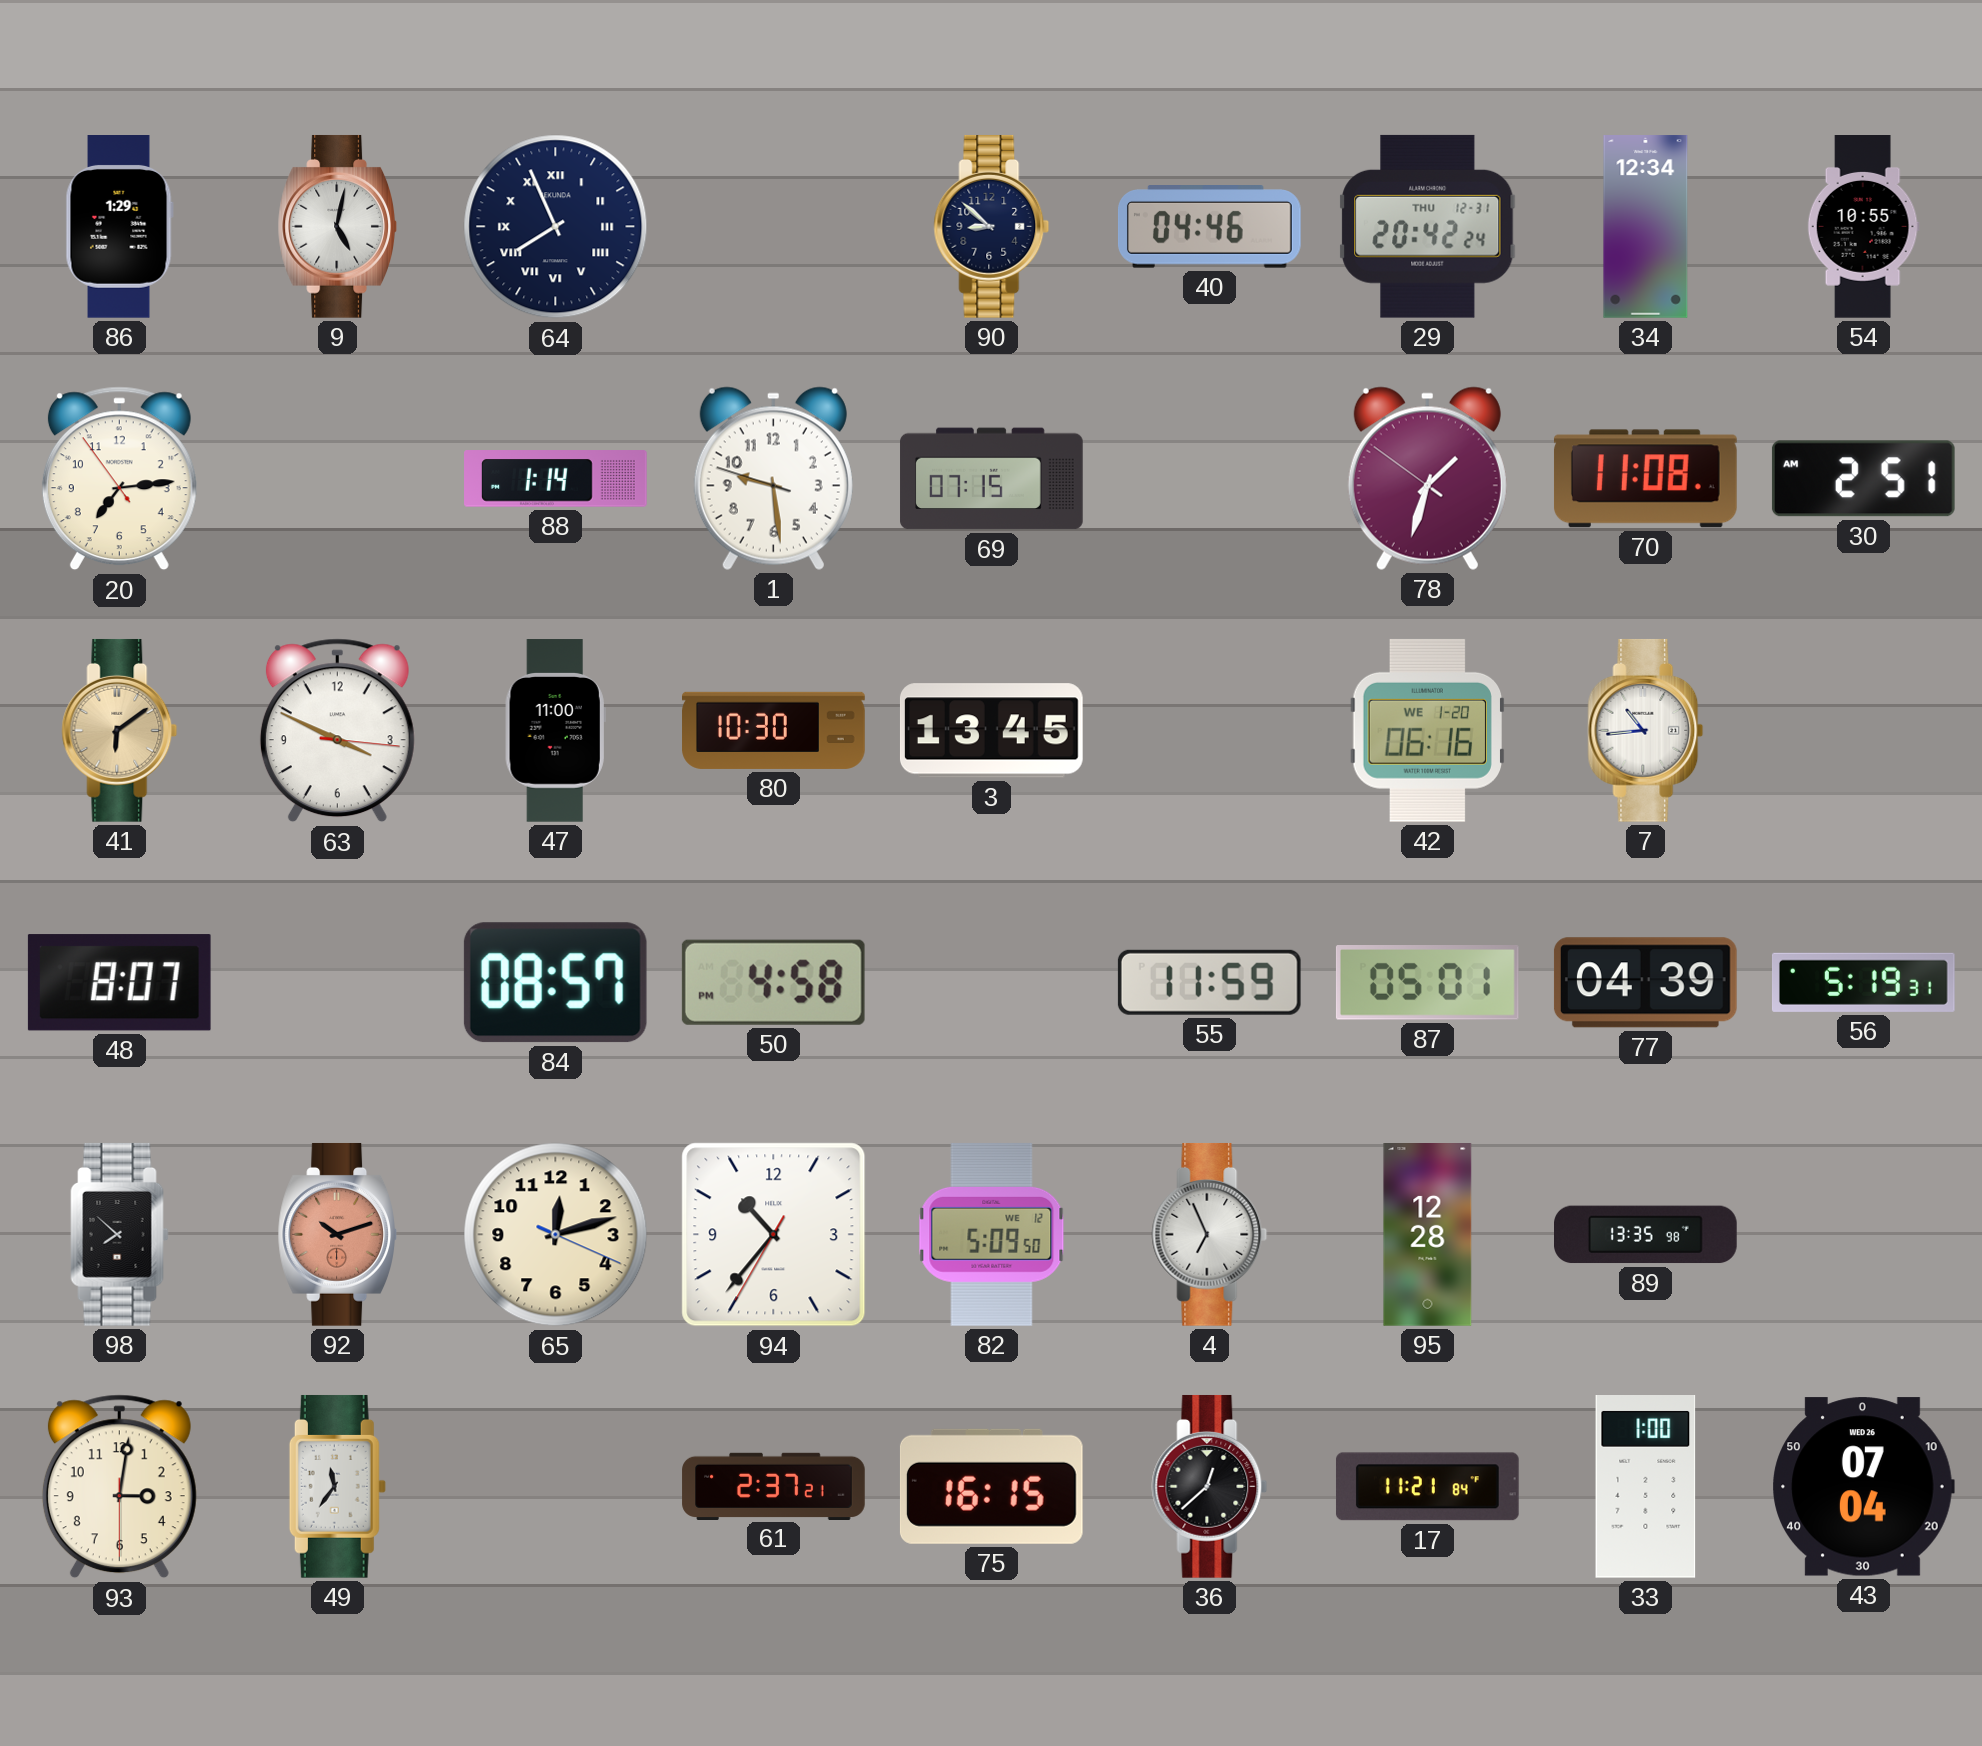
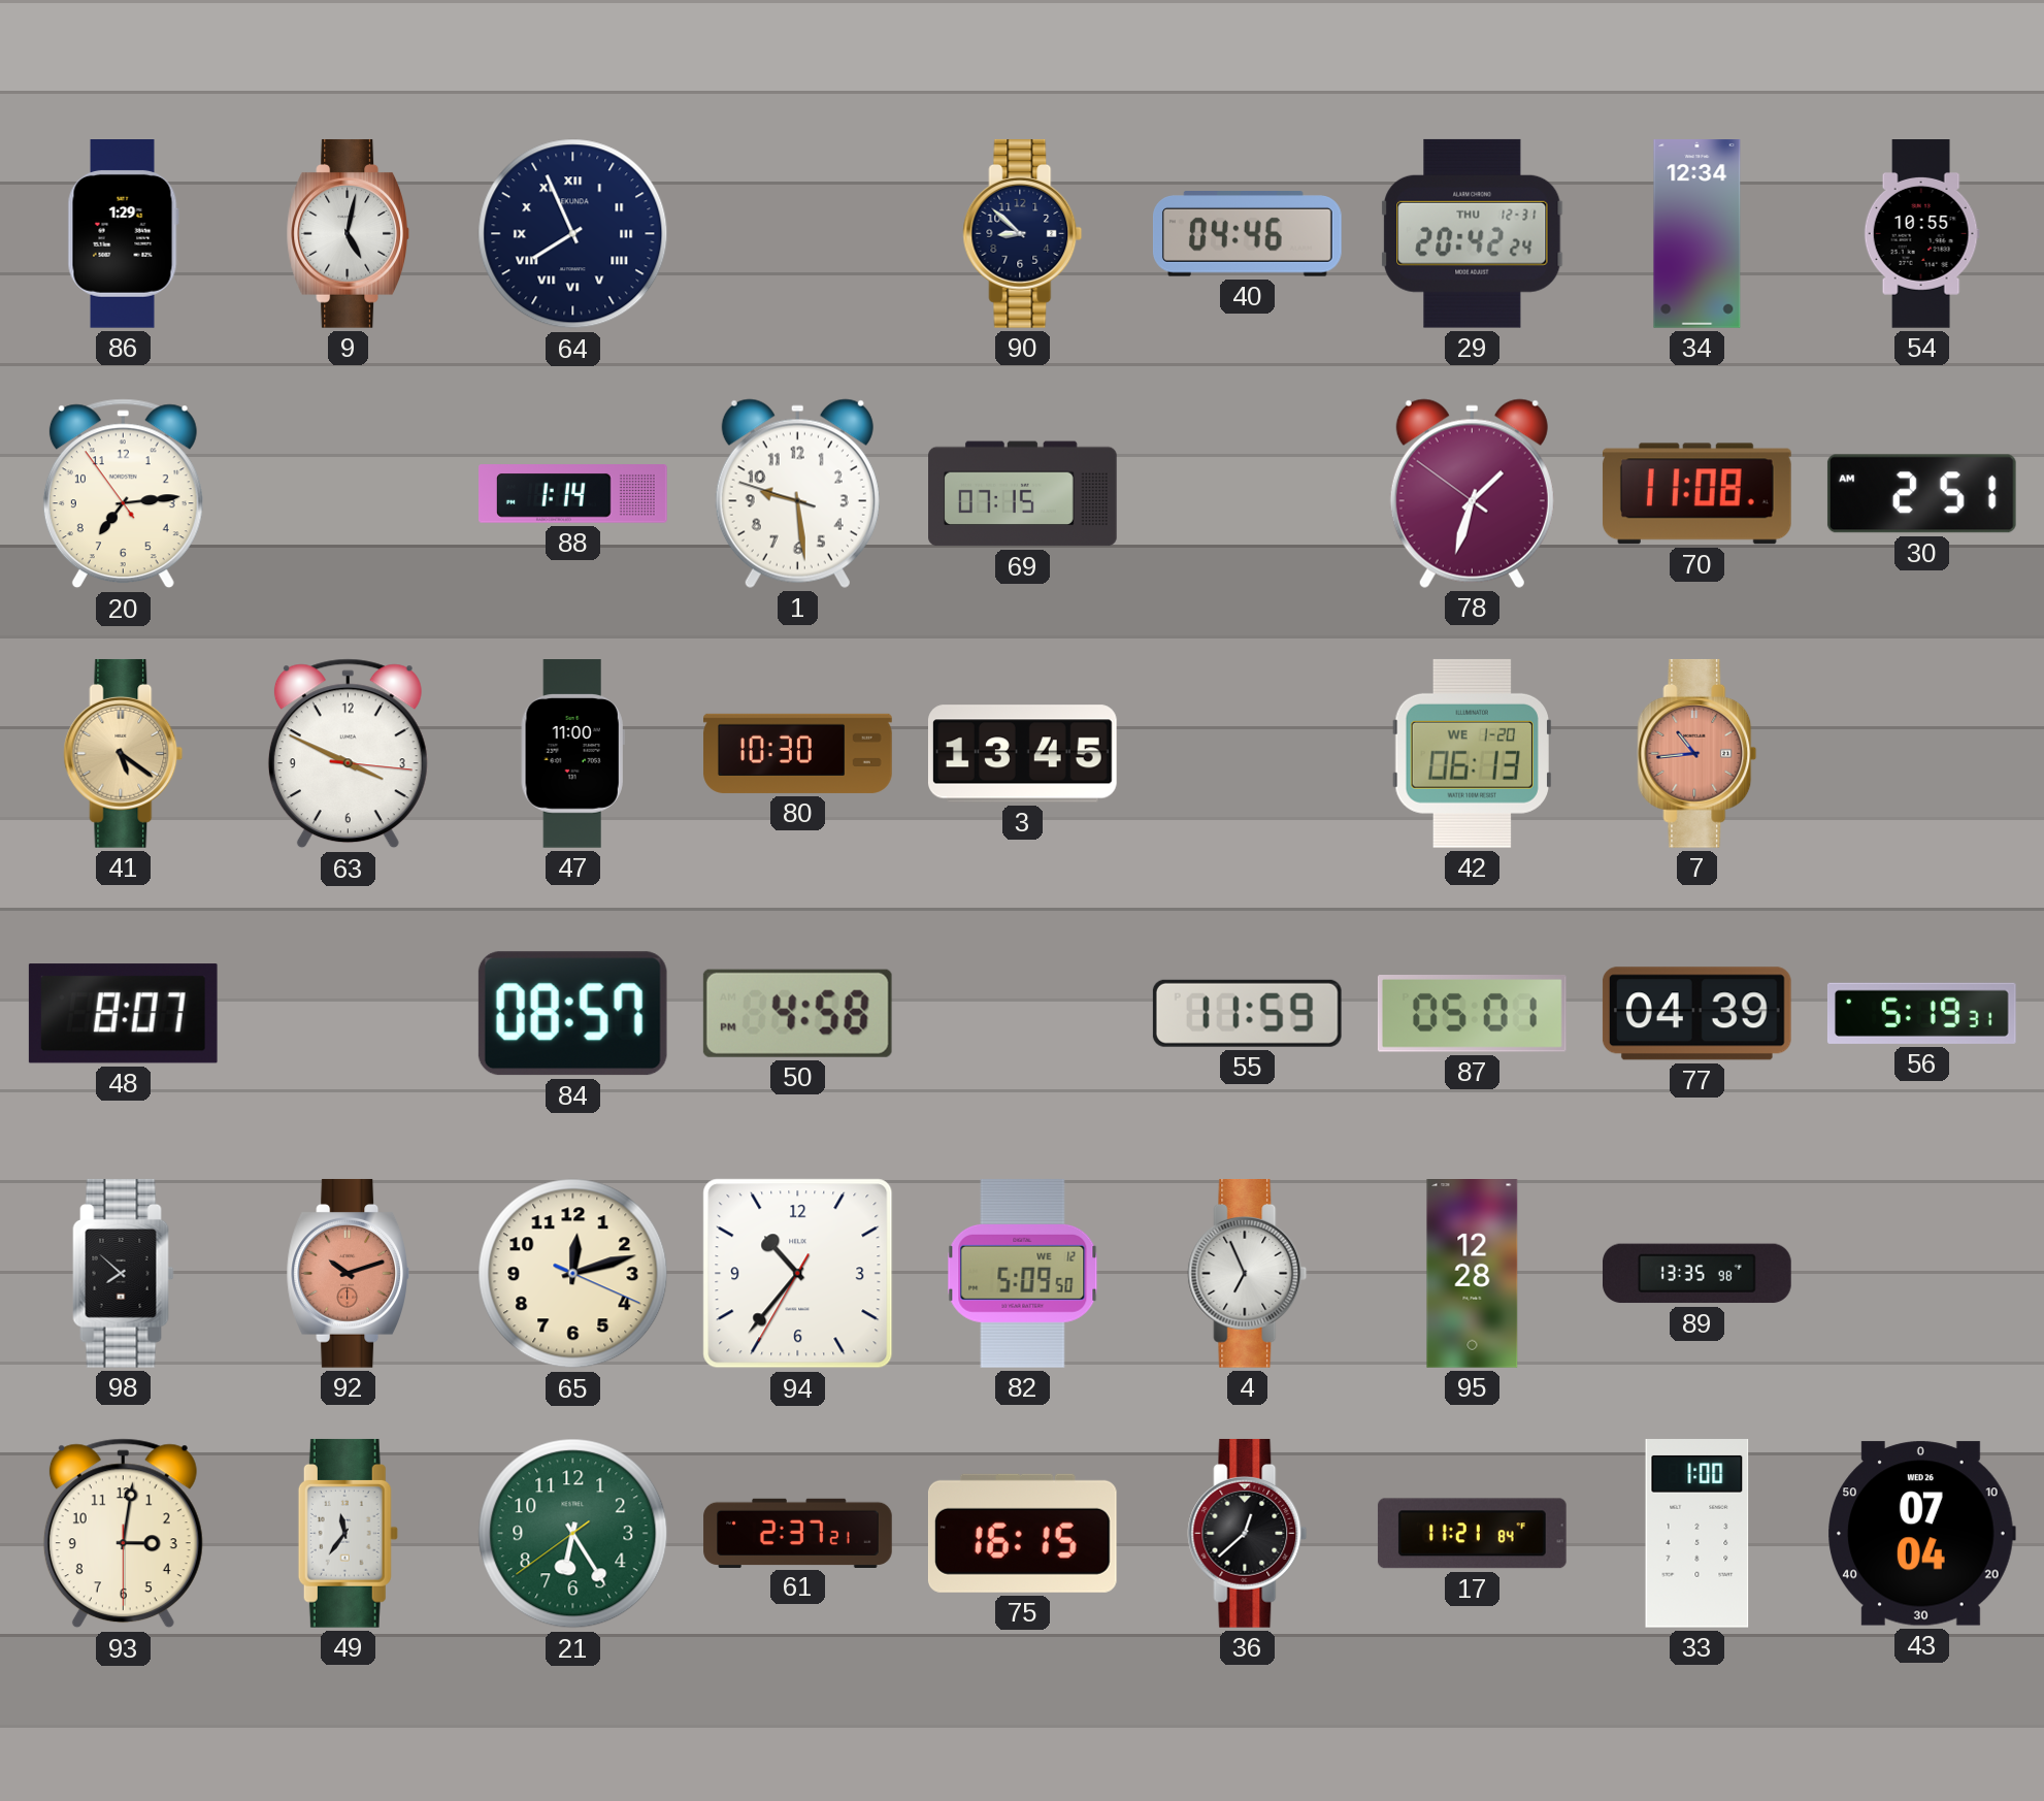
41: 6:09 -> 5:21 (124, 754)
42: 06:16 -> 06:13 (1472, 753)
7 dial: white -> salmon (1697, 754)
21: none -> 6:24 (573, 1534)
